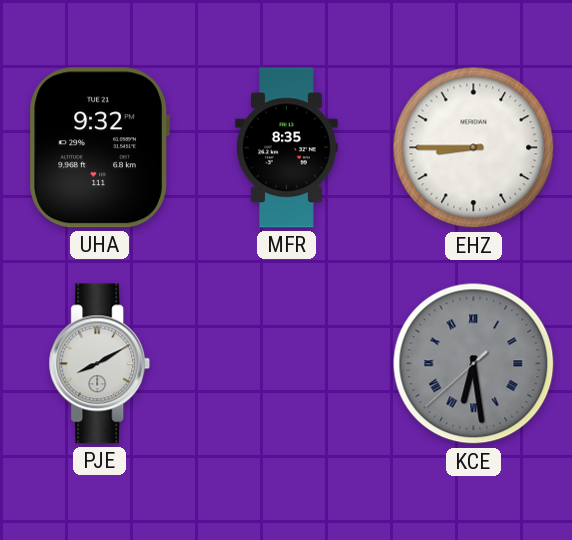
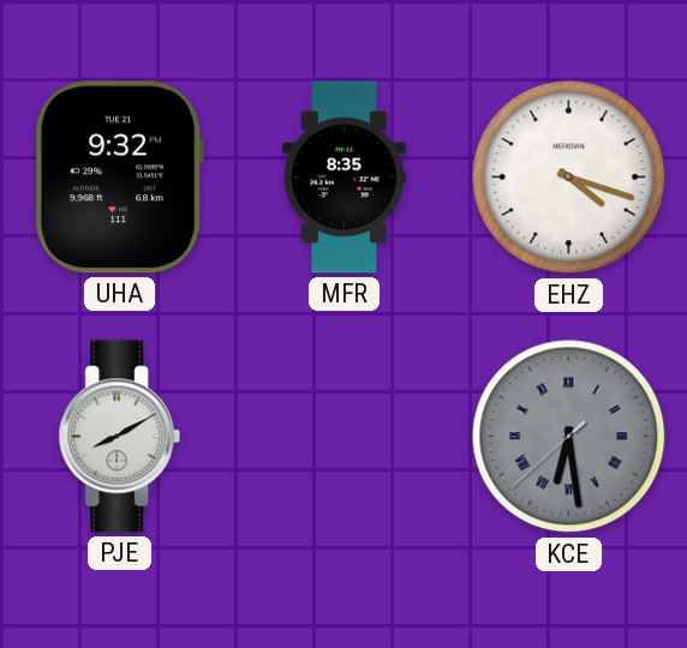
EHZ: 8:45 -> 4:18 (569, 178)
